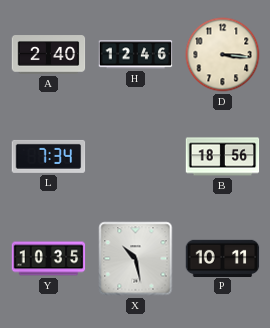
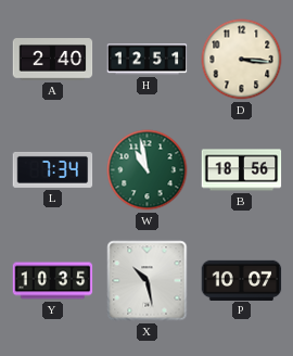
H: 12:46 -> 12:51 (148, 60)
W: none -> 10:58 (148, 170)
P: 10:11 -> 10:07 (242, 280)
